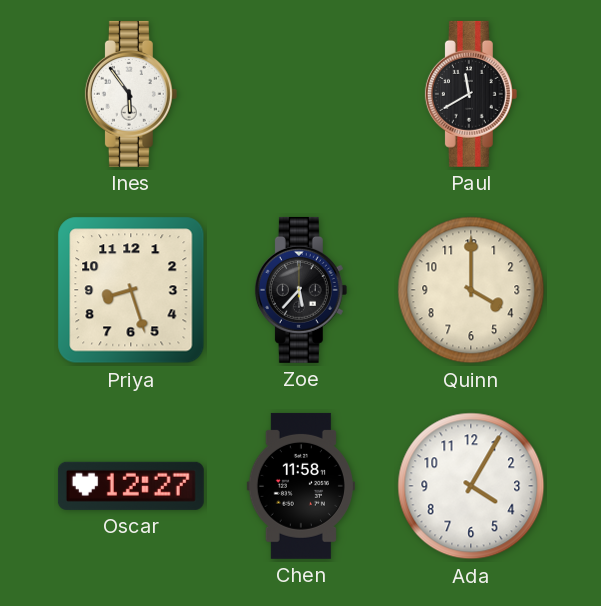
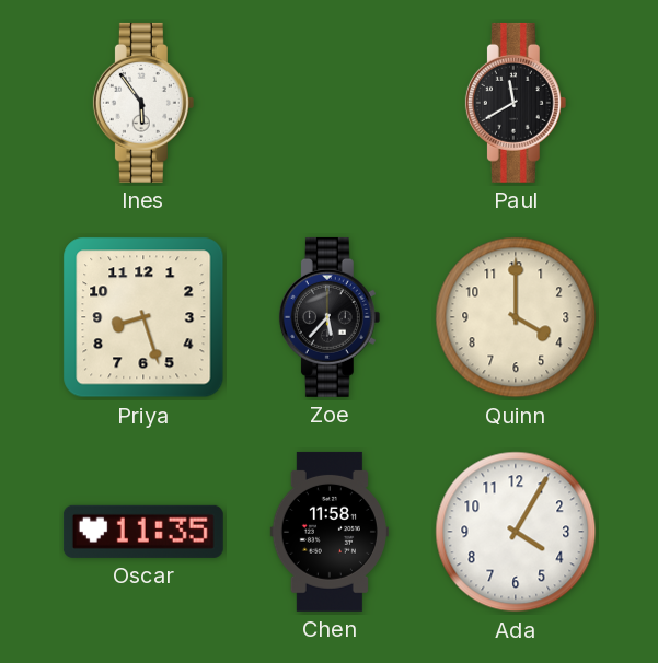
Oscar: 12:27 -> 11:35 (143, 532)
